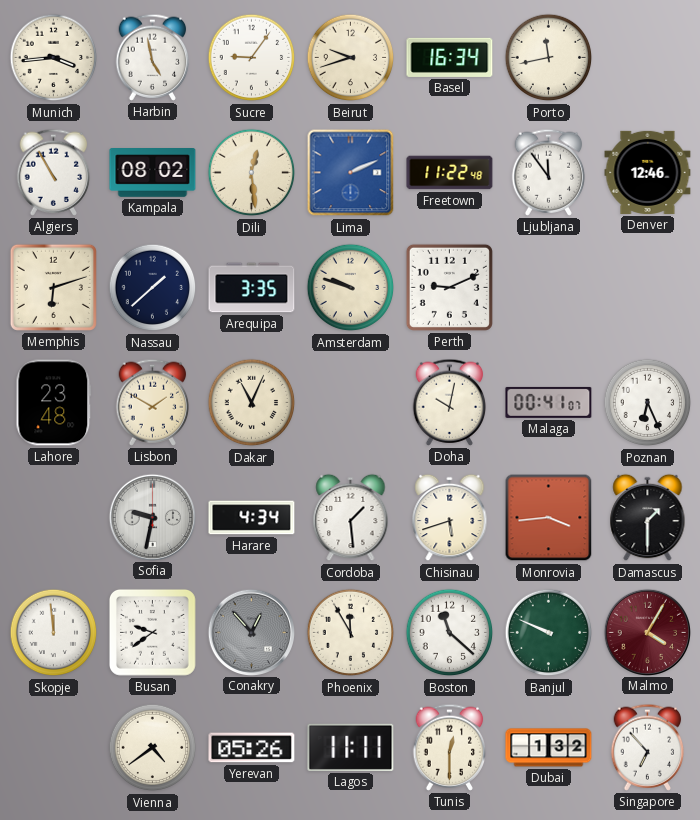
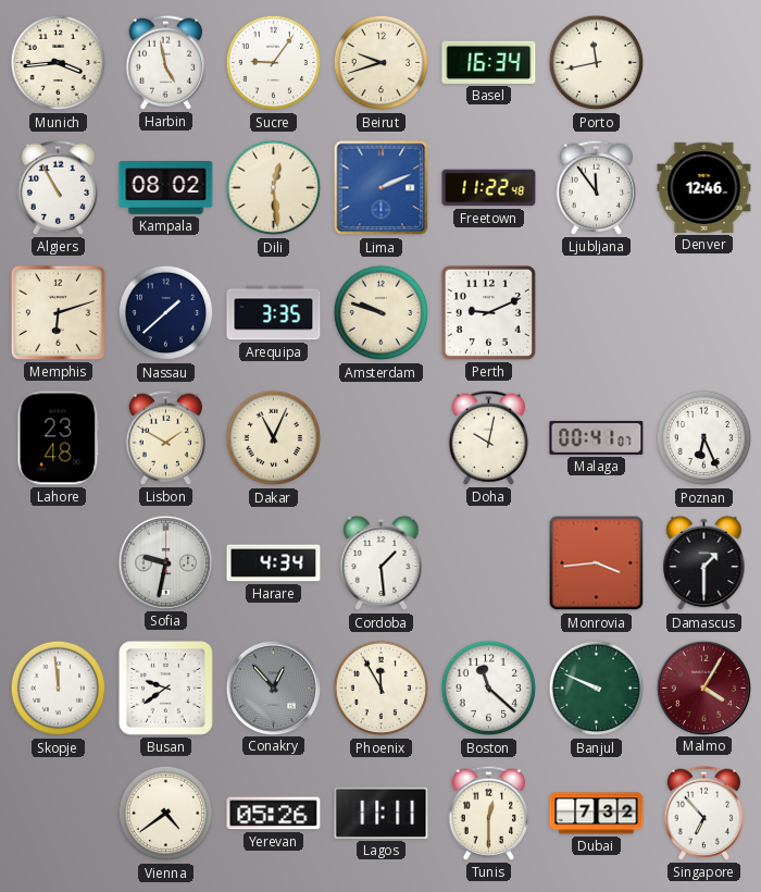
Chisinau: 5:42 -> none (450, 518)
Dubai: 1:32 -> 7:32 (597, 814)
